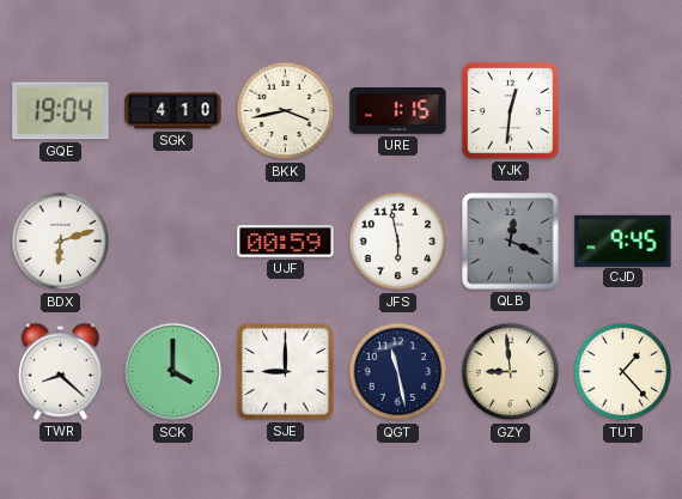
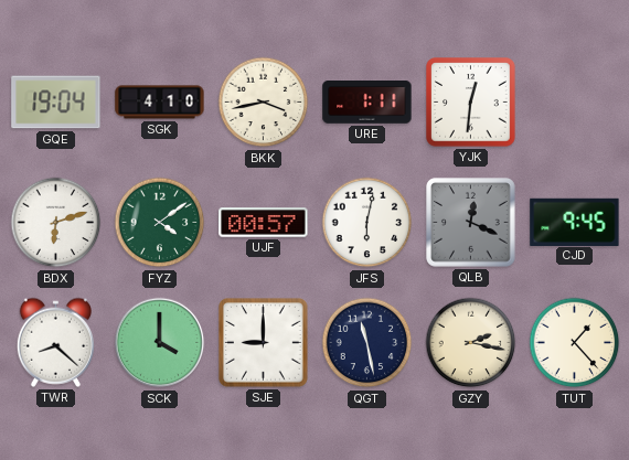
URE: 1:15 -> 1:11 (367, 103)
FYZ: none -> 4:09 (160, 223)
UJF: 00:59 -> 00:57 (264, 223)
JFS: 5:58 -> 6:02 (367, 223)
GZY: 8:59 -> 2:17 (471, 343)
